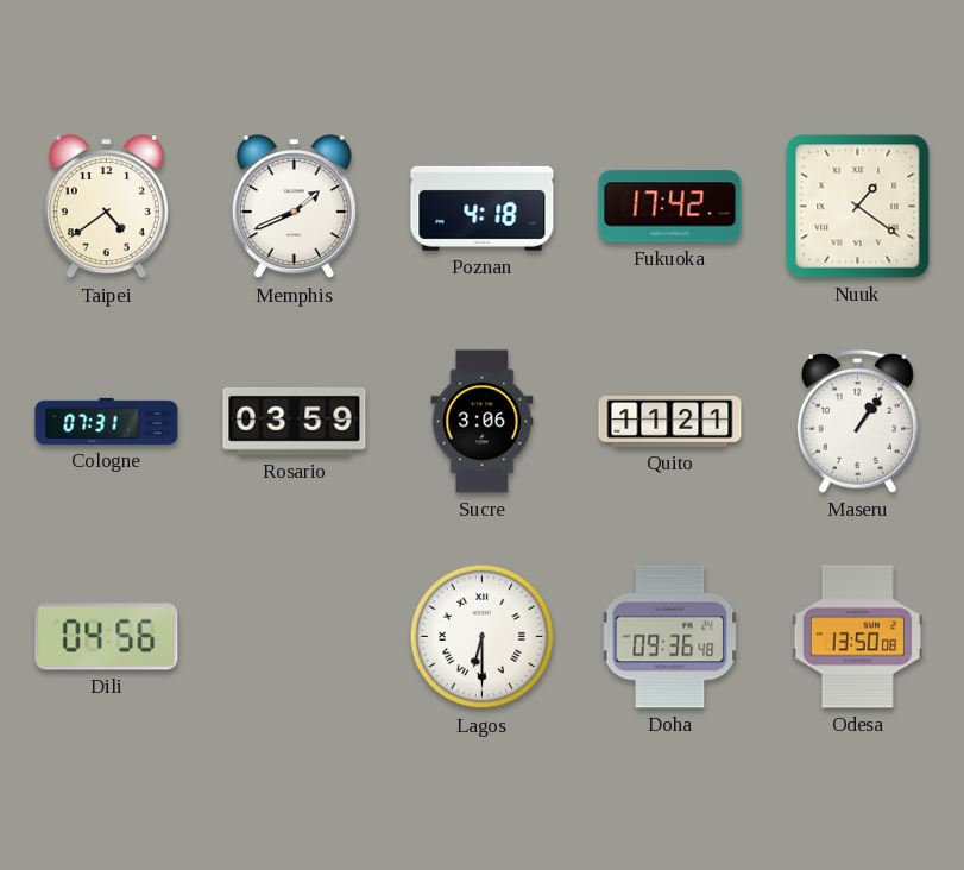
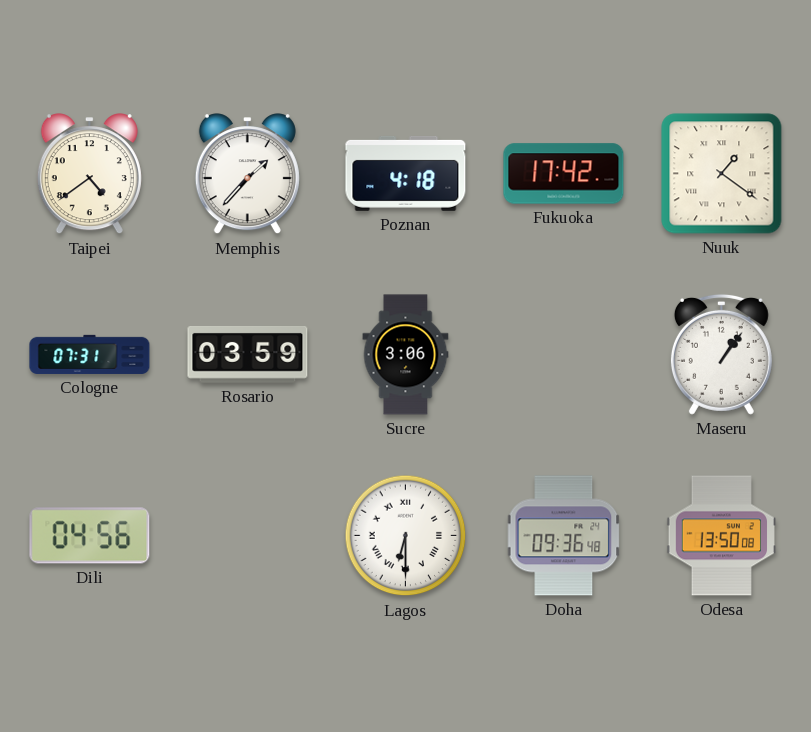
Memphis: 1:41 -> 1:37 (247, 174)
Quito: 11:21 -> none (670, 421)
